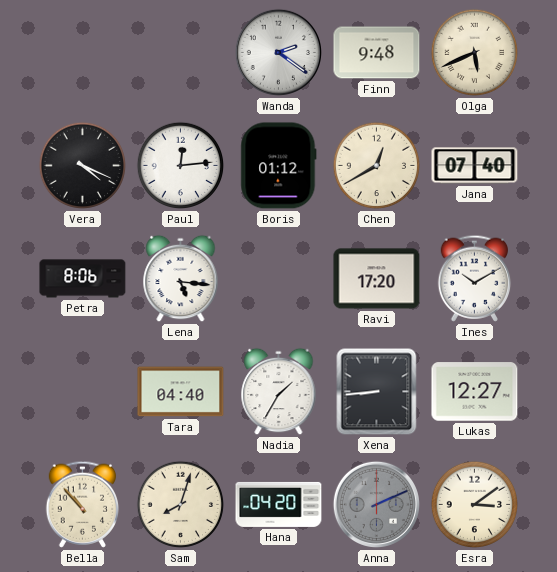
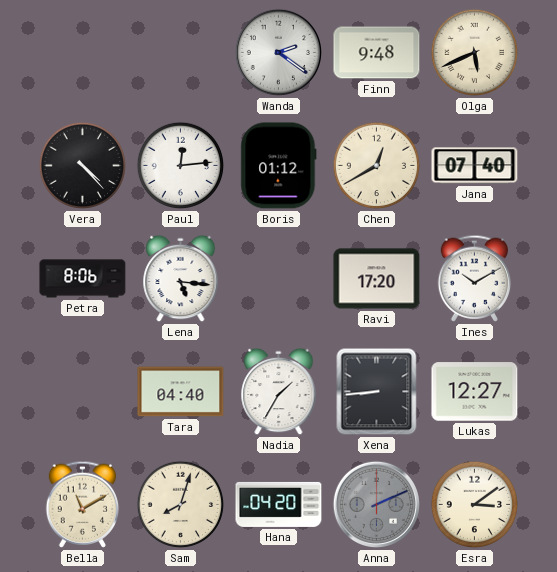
Vera: 4:19 -> 4:23 (83, 166)
Bella: 10:53 -> 11:10 (83, 504)
